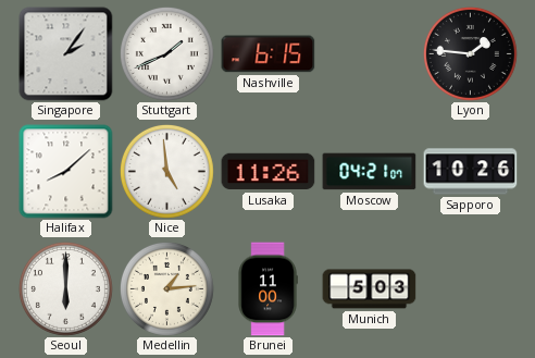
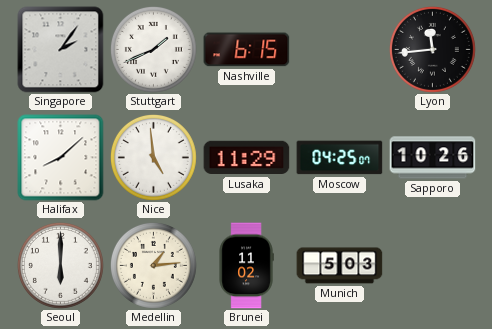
Lyon: 1:46 -> 11:44 (432, 49)
Lusaka: 11:26 -> 11:29 (247, 158)
Moscow: 04:21 -> 04:25 (340, 158)
Brunei: 11:00 -> 11:02 (246, 266)
